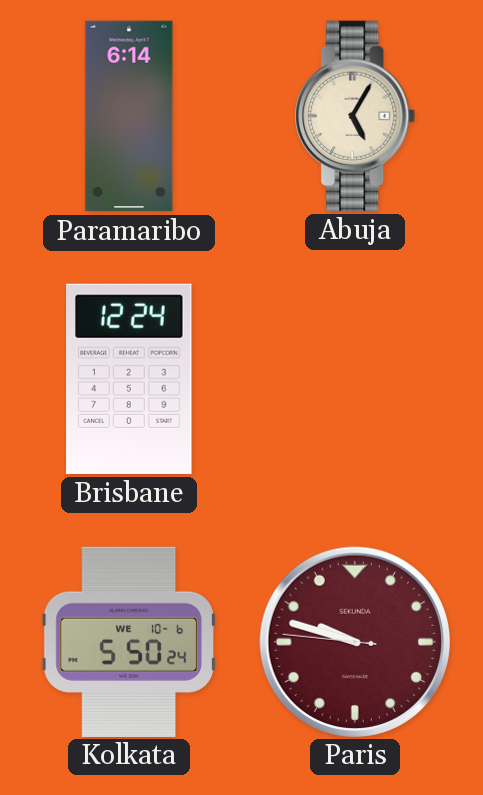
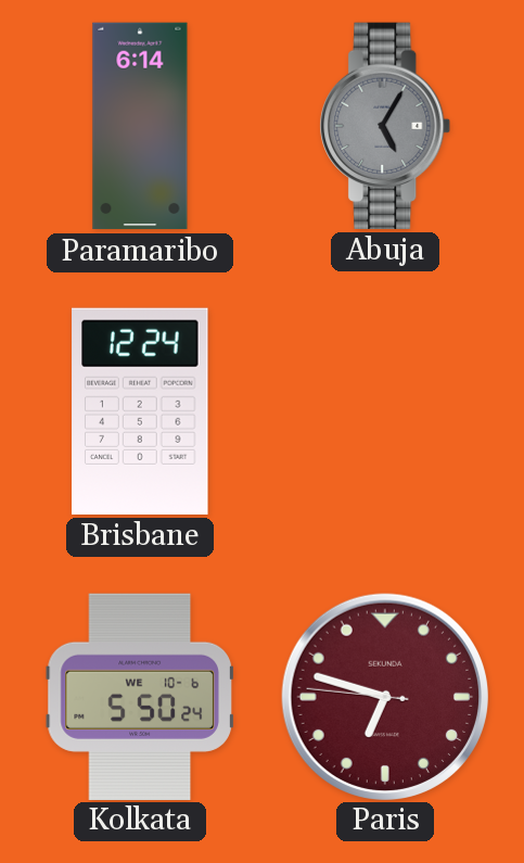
Abuja dial: cream -> grey (385, 126)
Paris: 9:47 -> 6:47 (384, 696)
